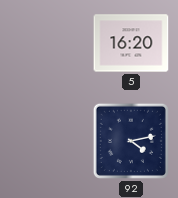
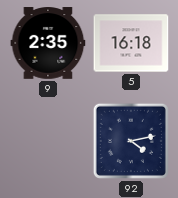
9: none -> 2:35 (48, 43)
5: 16:20 -> 16:18 (131, 43)
